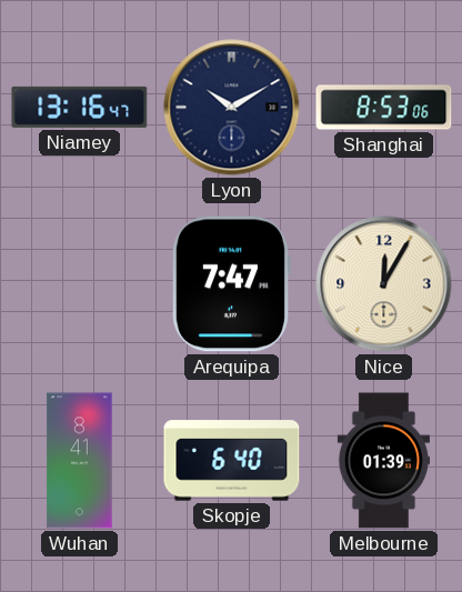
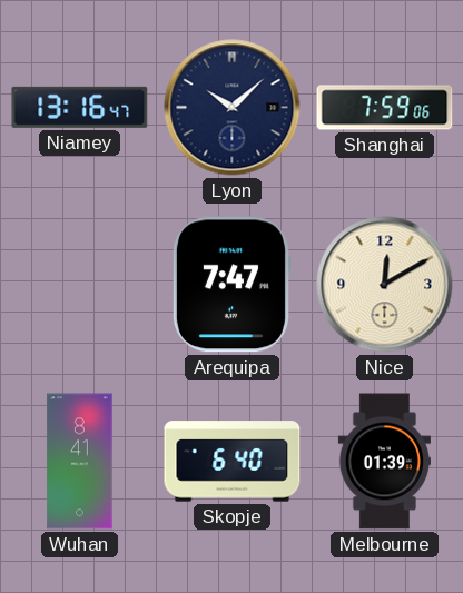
Lyon: 10:10 -> 10:08 (233, 108)
Shanghai: 8:53 -> 7:59 (385, 108)
Nice: 12:05 -> 12:10 (385, 285)
